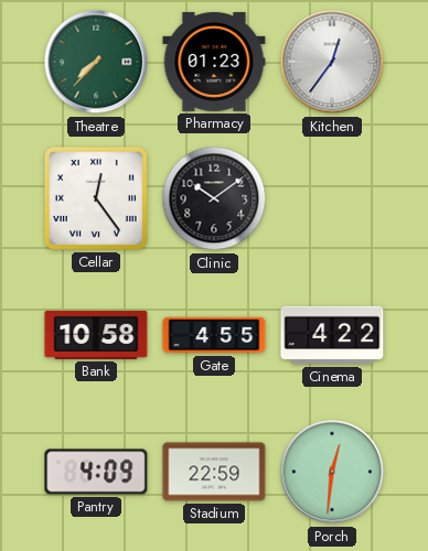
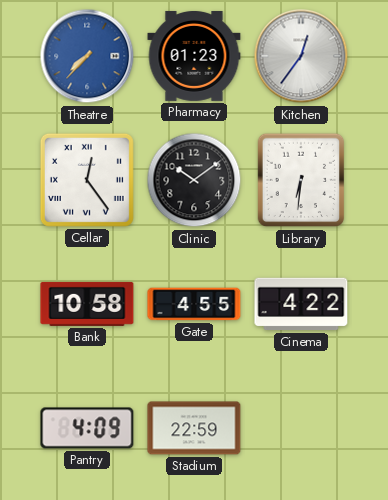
Theatre dial: green -> blue (87, 56)
Library: none -> 6:31 (301, 180)
Porch: 12:31 -> none (332, 472)
